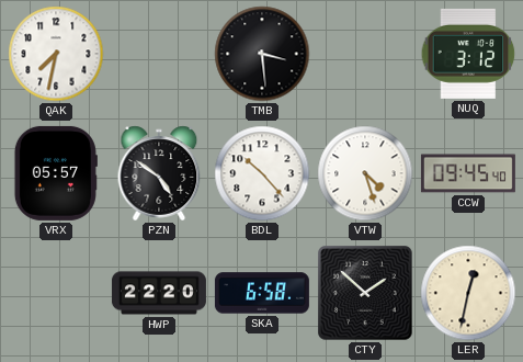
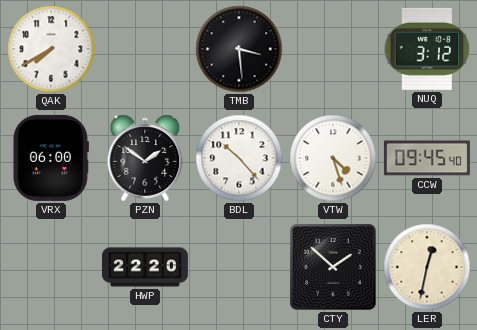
QAK: 7:32 -> 7:40 (51, 49)
VRX: 05:57 -> 06:00 (51, 158)
PZN: 4:51 -> 1:51 (145, 158)
SKA: 6:58 -> none (262, 293)
